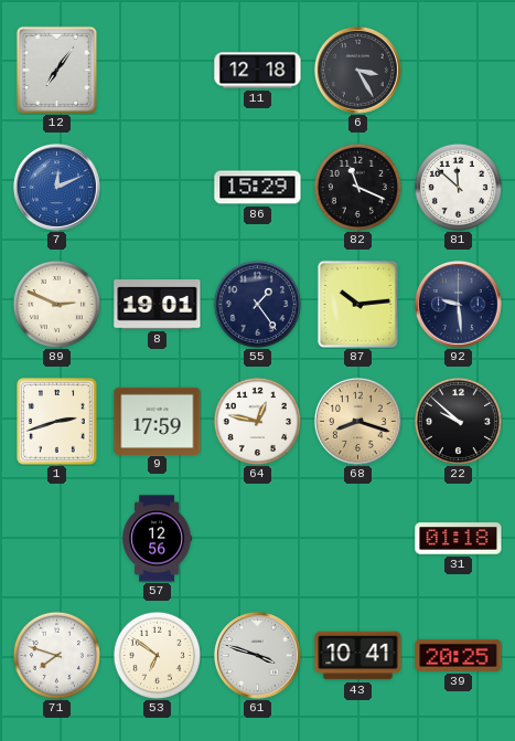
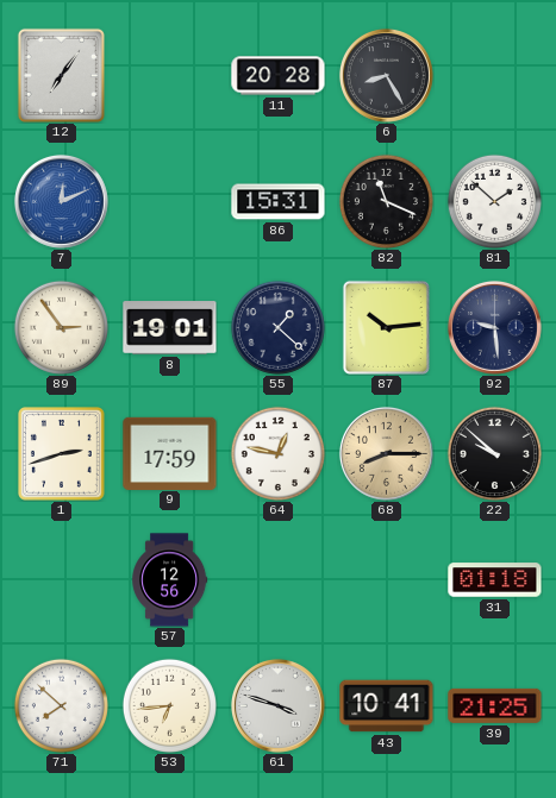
11: 12:18 -> 20:28 (279, 76)
6: 3:25 -> 8:25 (386, 75)
86: 15:29 -> 15:31 (279, 202)
81: 11:52 -> 1:52 (494, 201)
89: 2:49 -> 2:54 (61, 327)
55: 1:24 -> 1:22 (277, 327)
68: 8:18 -> 8:15 (386, 453)
71: 7:48 -> 7:52 (61, 705)
53: 6:51 -> 6:44 (169, 705)
39: 20:25 -> 21:25 (495, 705)
